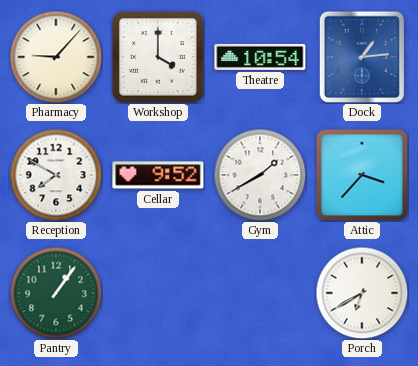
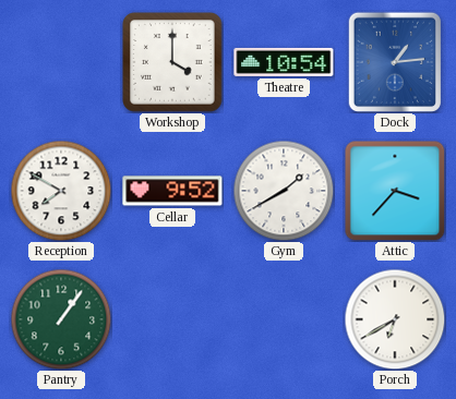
Pharmacy: 9:07 -> none (56, 57)
